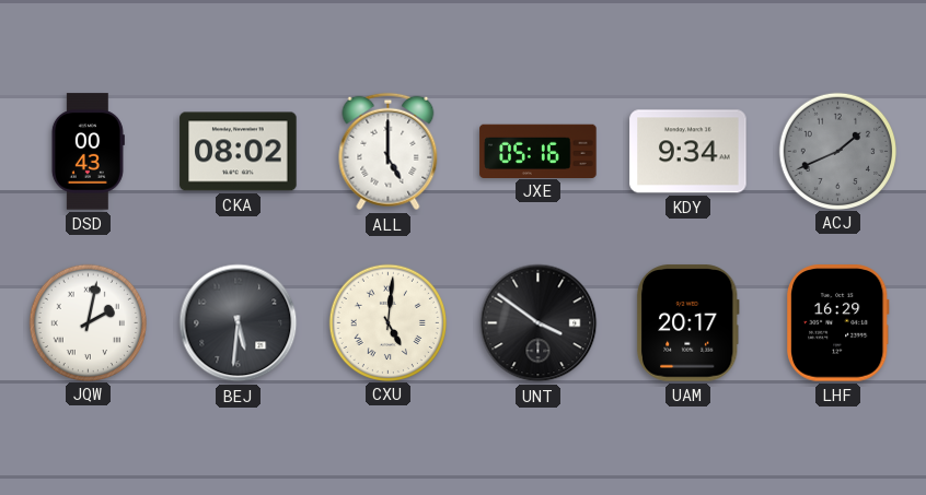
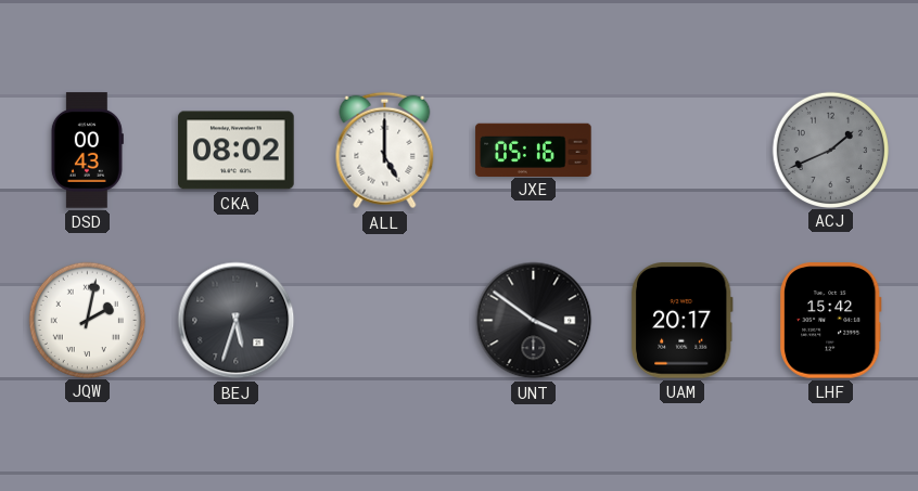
KDY: 9:34 -> none (688, 152)
BEJ: 5:31 -> 5:33 (237, 321)
CXU: 5:01 -> none (387, 322)
LHF: 16:29 -> 15:42 (830, 321)
